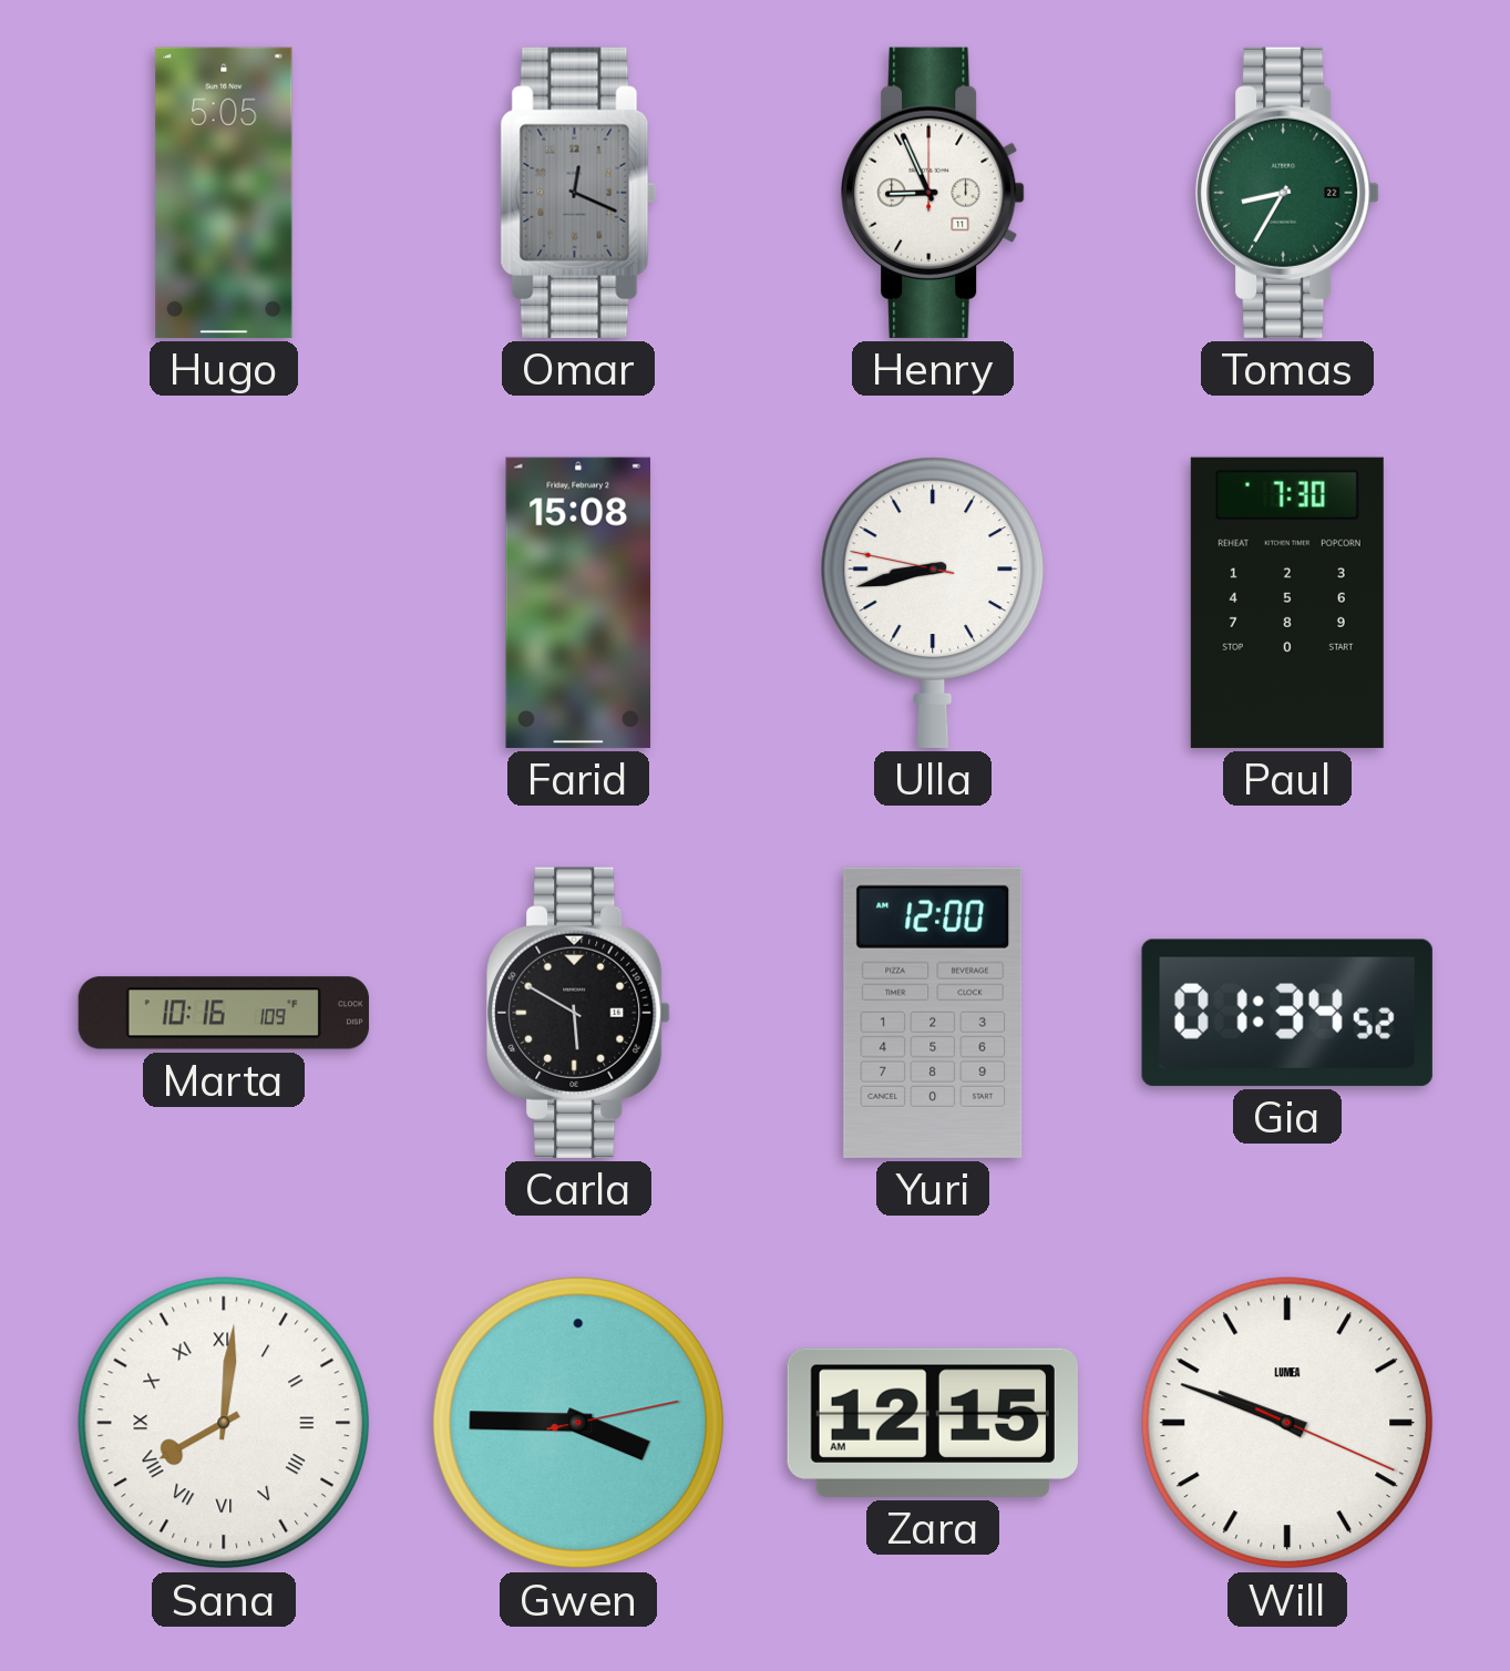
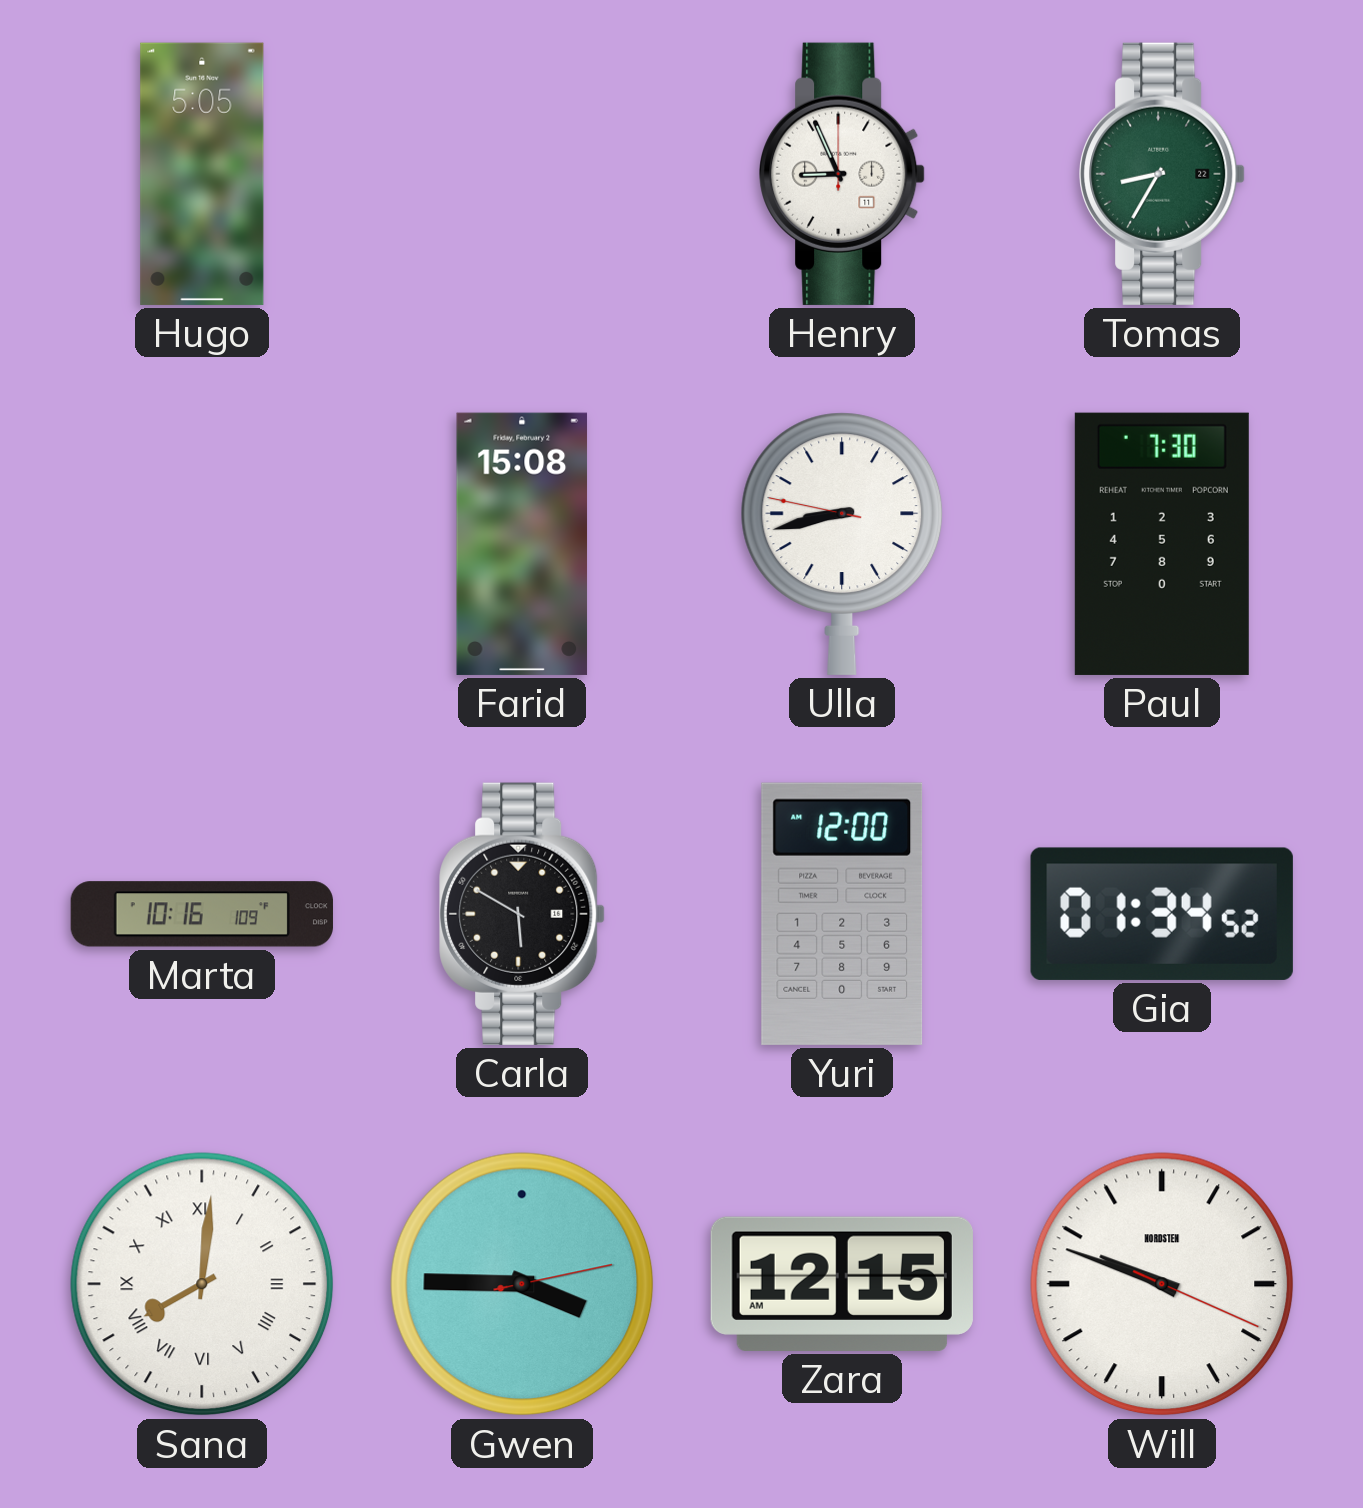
Omar: 12:19 -> none (578, 193)
Will brand: LUMEA -> NORDSTEN (1162, 1284)
